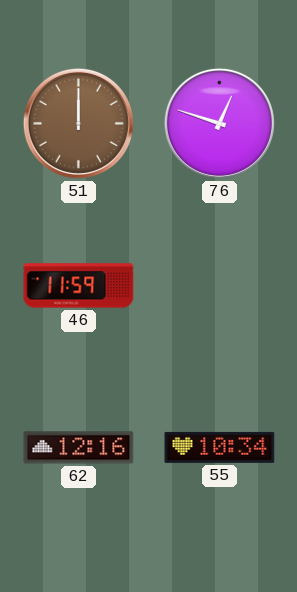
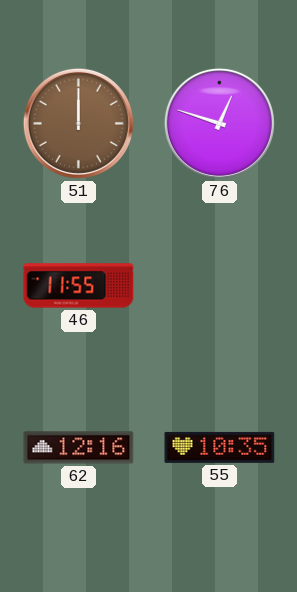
46: 11:59 -> 11:55 (79, 286)
55: 10:34 -> 10:35 (220, 447)
